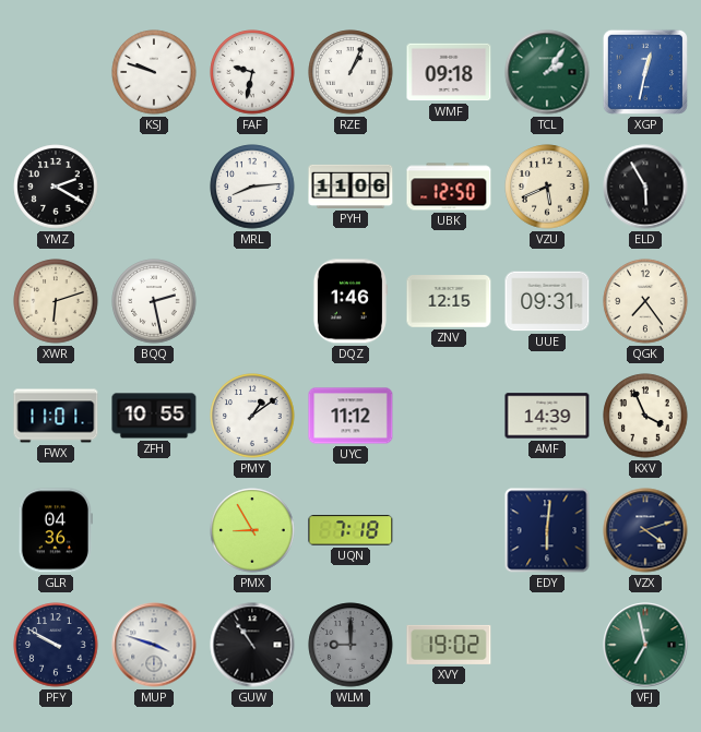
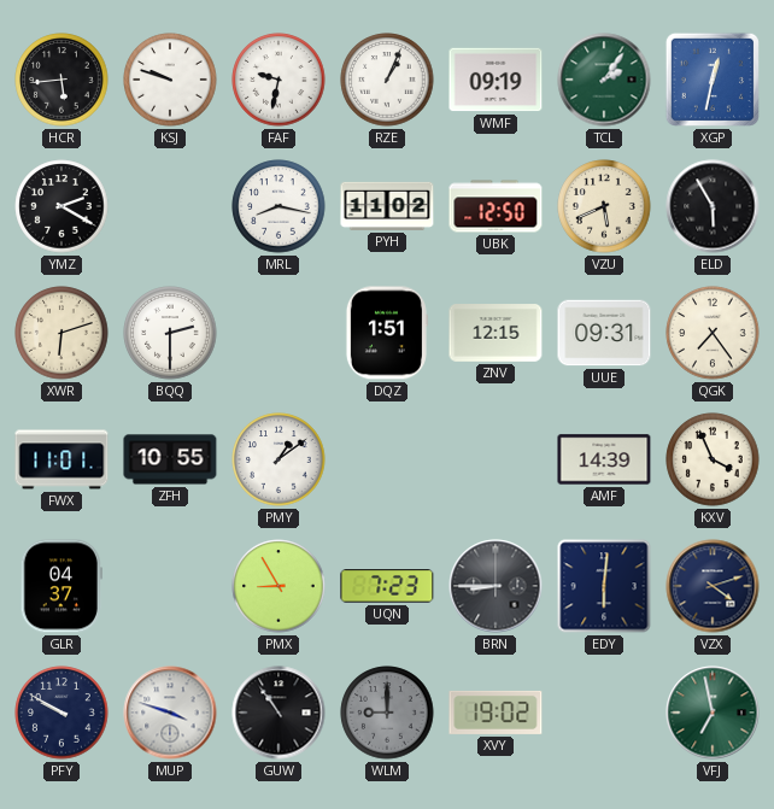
HCR: none -> 5:44 (61, 80)
WMF: 09:18 -> 09:19 (496, 80)
MRL: 8:14 -> 8:17 (278, 206)
PYH: 11:06 -> 11:02 (387, 206)
BQQ: 2:28 -> 2:30 (170, 333)
DQZ: 1:46 -> 1:51 (386, 333)
UYC: 11:12 -> none (350, 416)
GLR: 04:36 -> 04:37 (61, 586)
UQN: 7:18 -> 7:23 (387, 586)
BRN: none -> 8:45 (496, 586)
